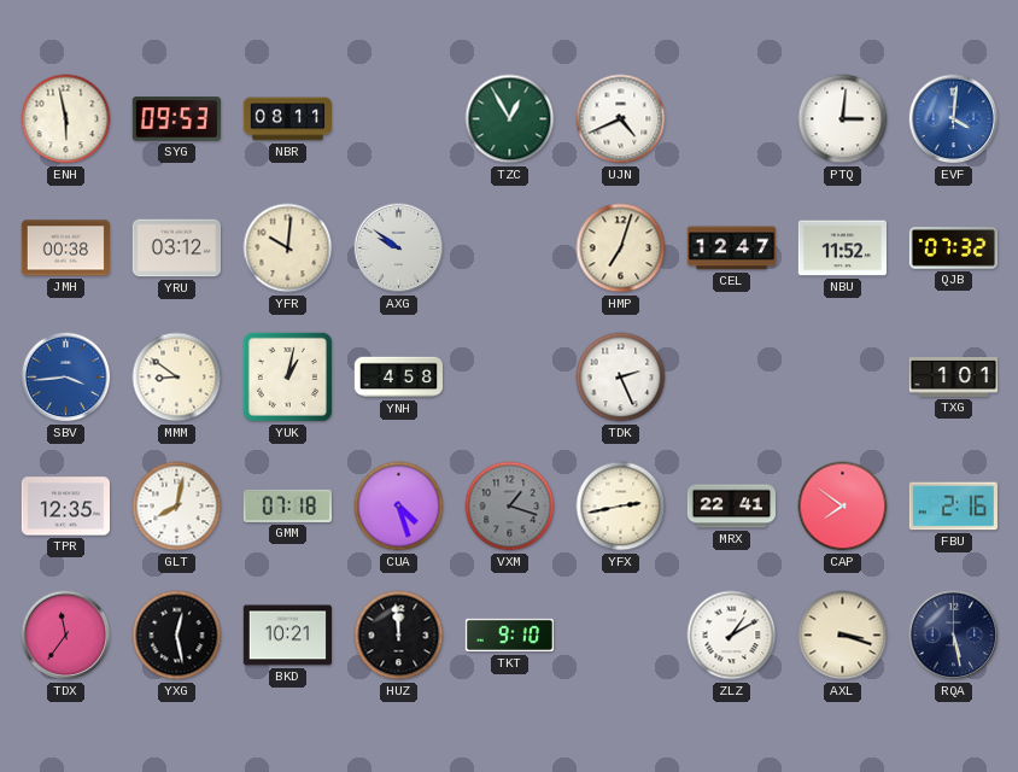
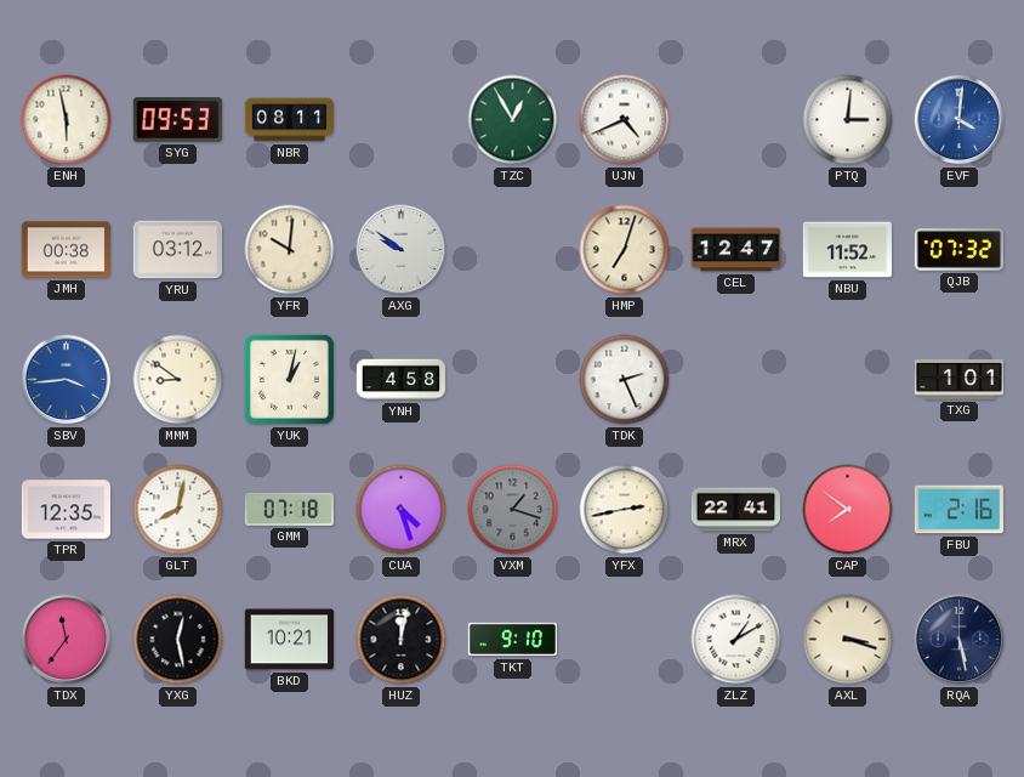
HUZ: 11:59 -> 12:02 (402, 640)
